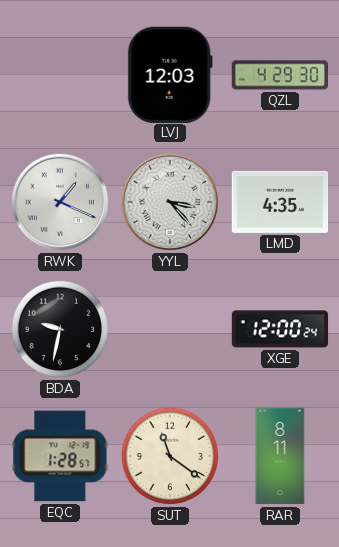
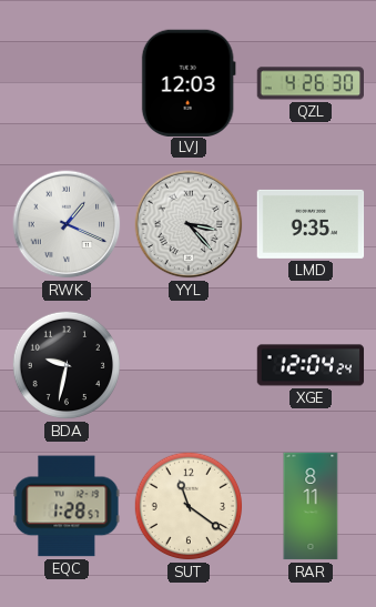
QZL: 4:29 -> 4:26 (309, 83)
LMD: 4:35 -> 9:35 (311, 224)
XGE: 12:00 -> 12:04 (311, 365)
